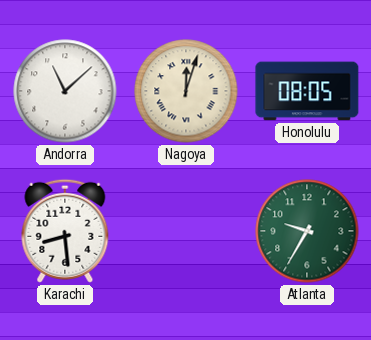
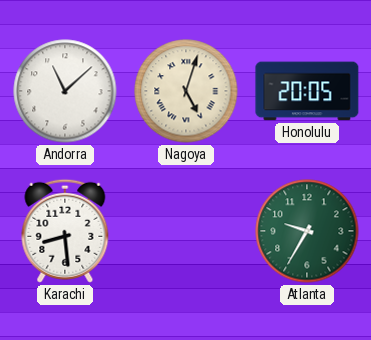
Nagoya: 12:03 -> 5:03 (186, 91)
Honolulu: 08:05 -> 20:05 (307, 91)
